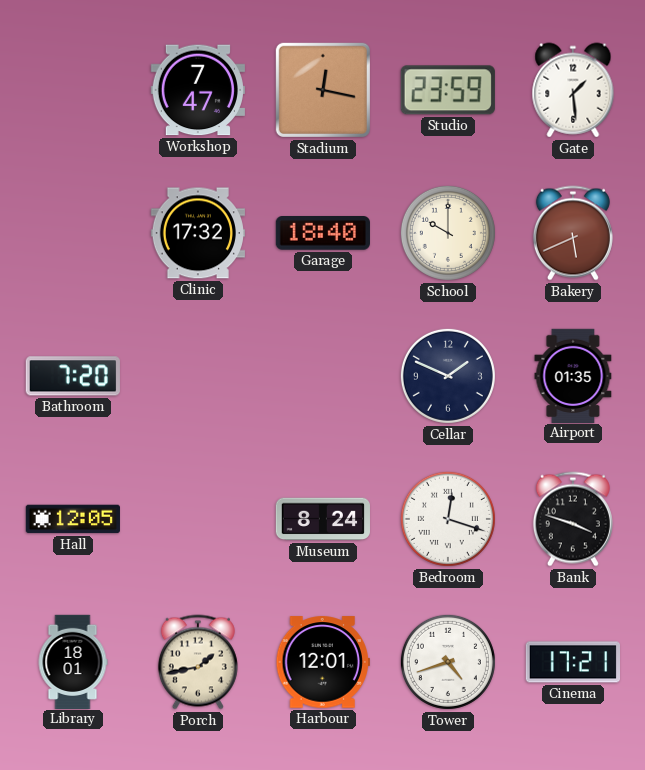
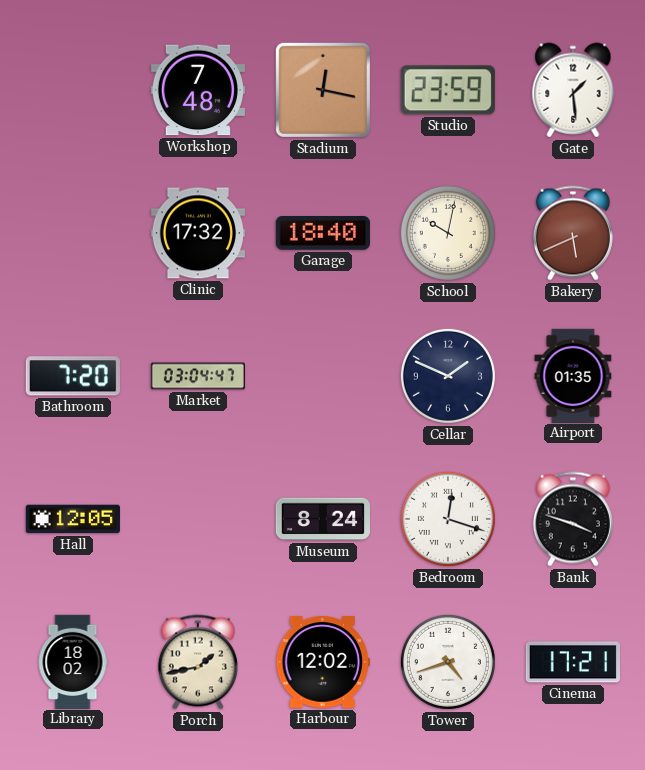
Workshop: 7:47 -> 7:48 (198, 90)
School: 10:00 -> 10:02 (448, 233)
Market: none -> 03:04 (197, 376)
Library: 18:01 -> 18:02 (73, 661)
Harbour: 12:01 -> 12:02 (323, 662)
